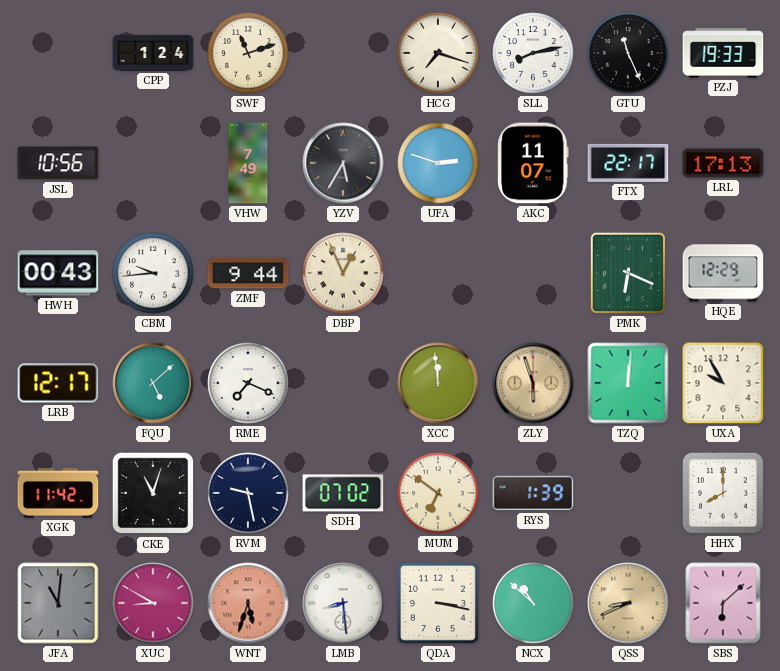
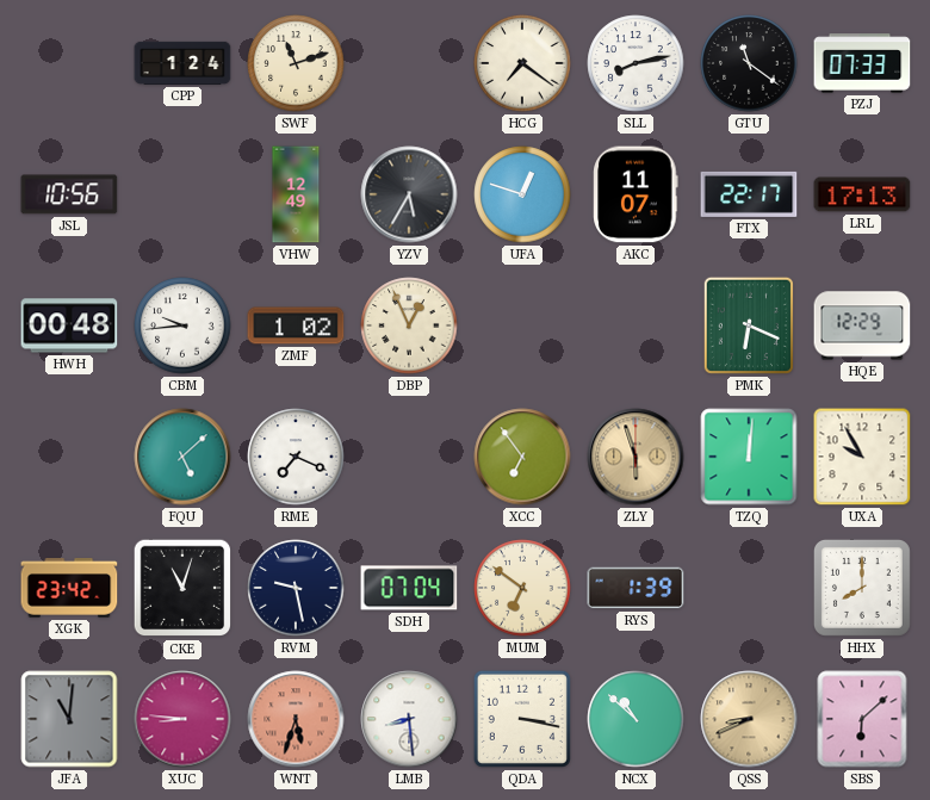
HCG: 7:18 -> 7:21 (522, 63)
GTU: 11:26 -> 11:21 (749, 63)
PZJ: 19:33 -> 07:33 (862, 63)
VHW: 7:49 -> 12:49 (296, 194)
UFA: 2:48 -> 12:48 (522, 194)
HWH: 00:43 -> 00:48 (69, 325)
ZMF: 9:44 -> 1:02 (296, 325)
LRB: 12:17 -> none (58, 383)
XCC: 11:59 -> 6:54 (522, 457)
XGK: 11:42 -> 23:42 (69, 588)
SDH: 07:02 -> 07:04 (409, 588)
XUC: 8:50 -> 8:46 (182, 719)
